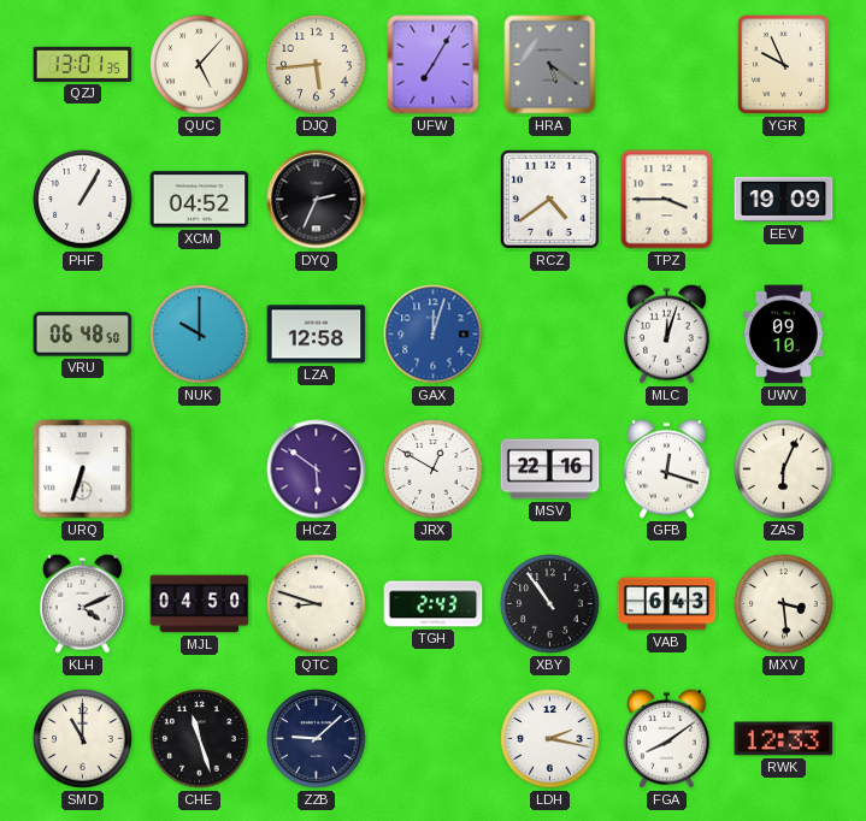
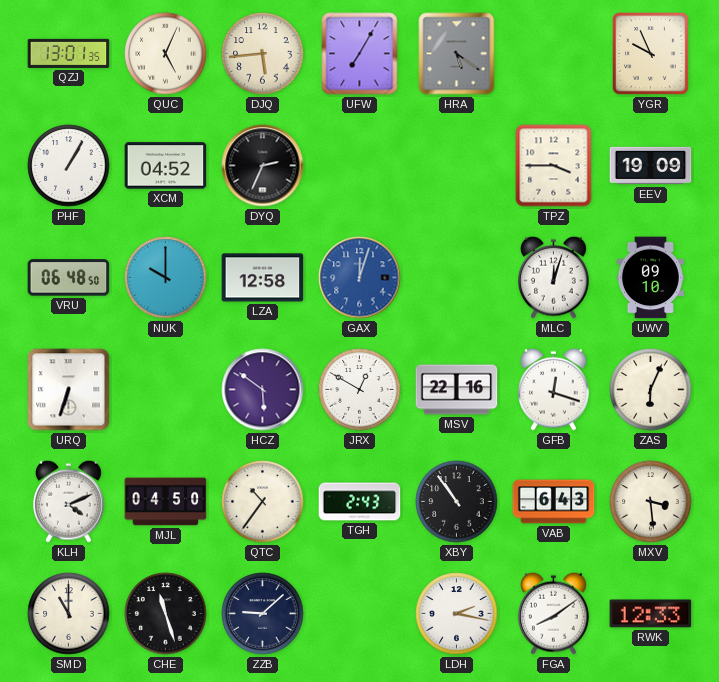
QUC: 5:07 -> 5:04 (166, 54)
RCZ: 4:39 -> none (549, 199)
QTC: 8:48 -> 10:36 (263, 502)
